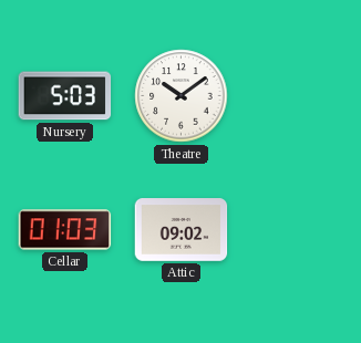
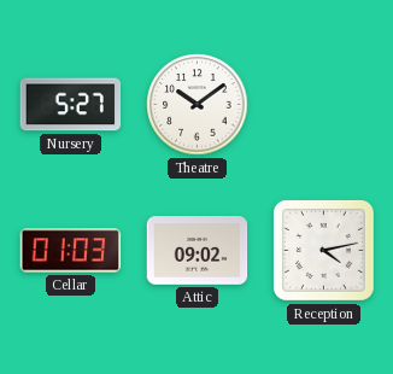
Nursery: 5:03 -> 5:27 (71, 105)
Reception: none -> 4:13 (323, 250)
